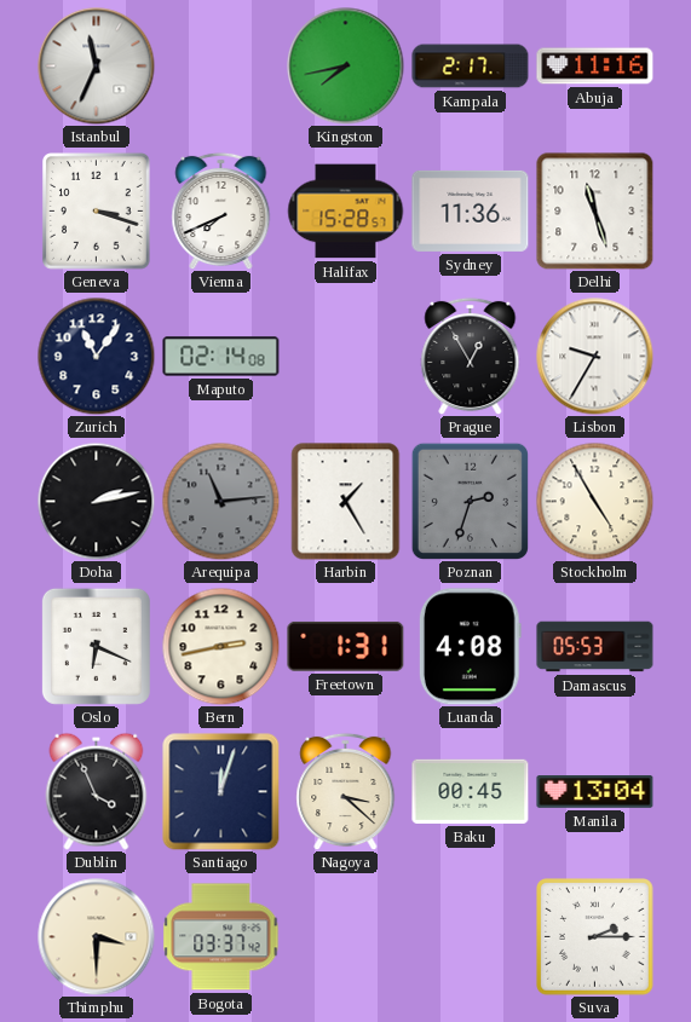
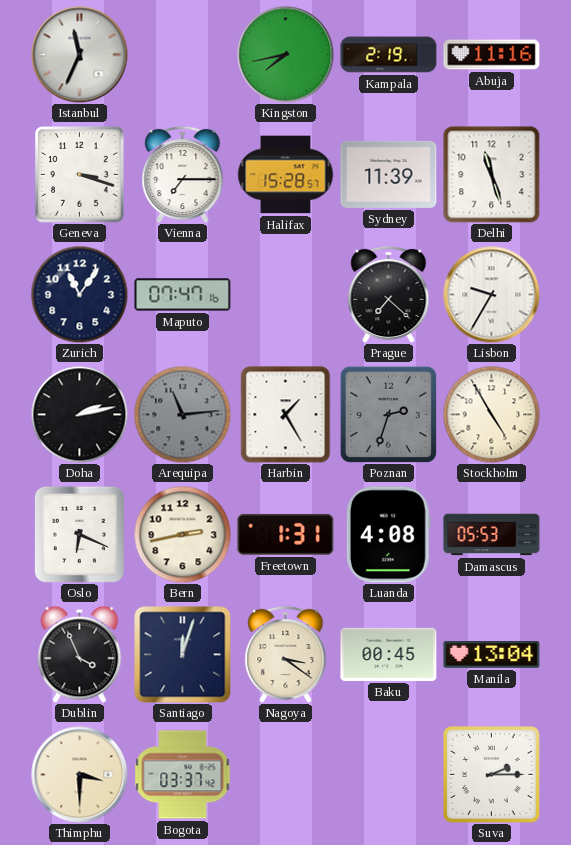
Kampala: 2:17 -> 2:19 (389, 55)
Vienna: 7:41 -> 7:15 (183, 174)
Sydney: 11:36 -> 11:39 (389, 174)
Maputo: 02:14 -> 07:47 (183, 295)
Prague: 12:55 -> 7:22 (389, 294)
Nagoya: 3:22 -> 3:21 (286, 654)
